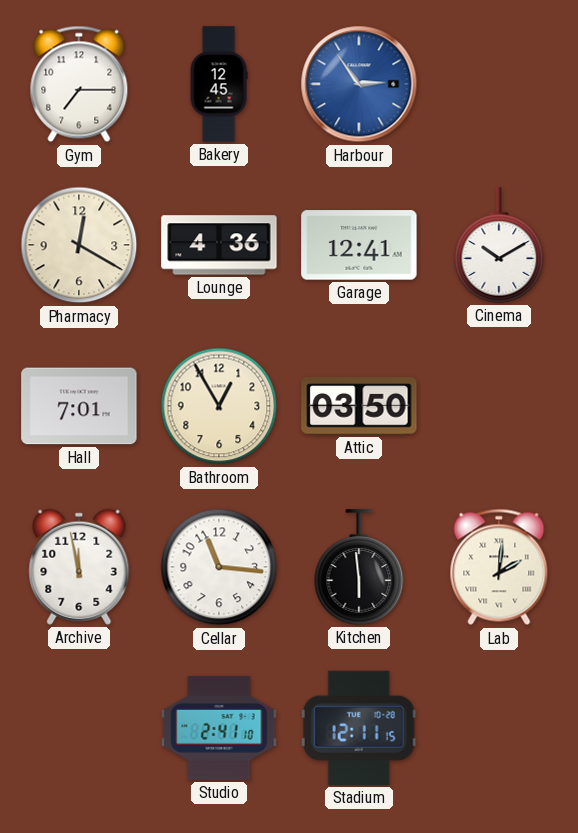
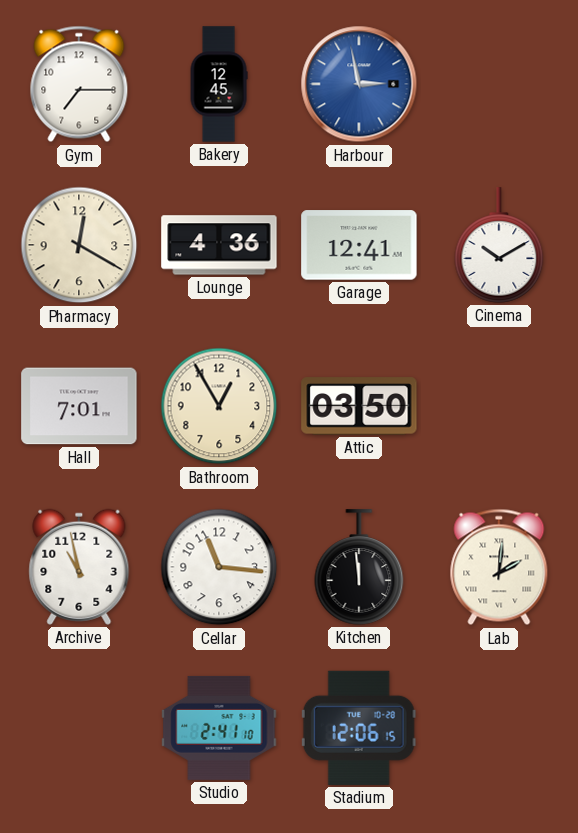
Harbour: 2:54 -> 2:58 (359, 84)
Archive: 11:58 -> 10:58 (79, 567)
Kitchen: 5:59 -> 11:59 (359, 567)
Stadium: 12:11 -> 12:06 (359, 728)
